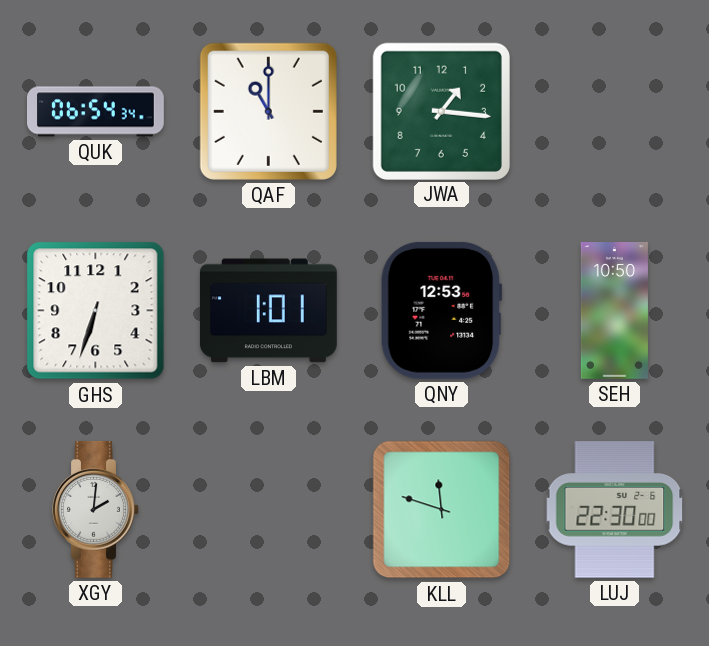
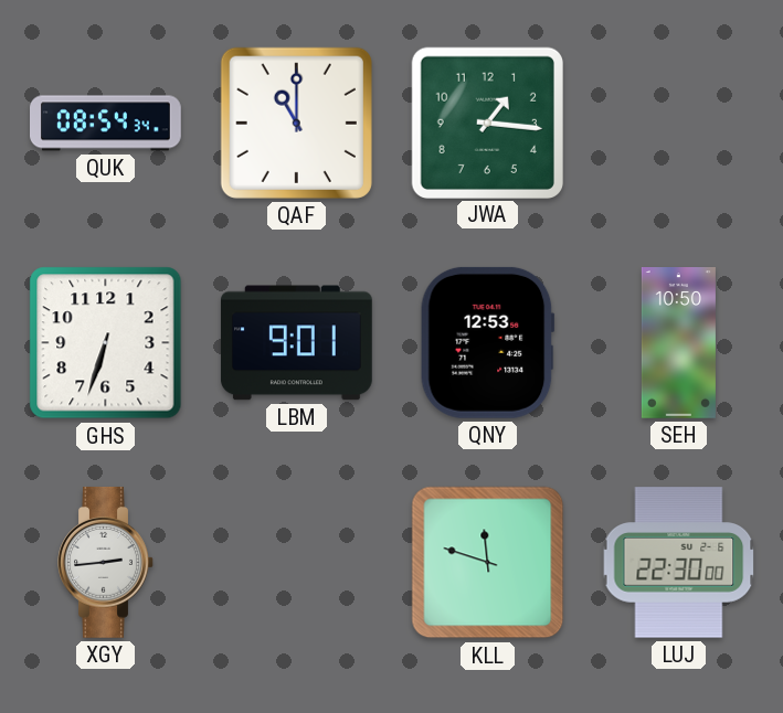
QUK: 06:54 -> 08:54 (106, 124)
LBM: 1:01 -> 9:01 (296, 343)
XGY: 2:01 -> 2:44 (106, 562)
